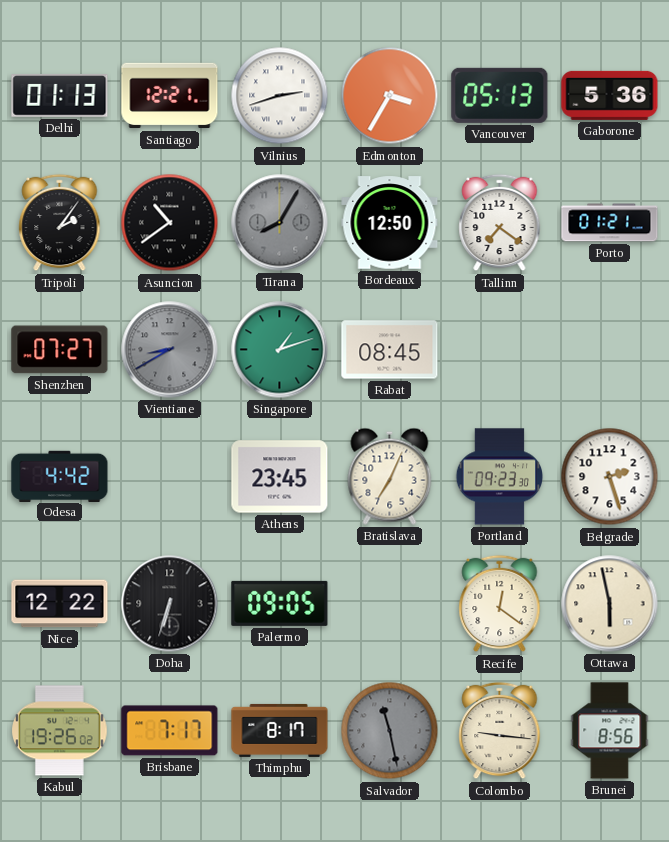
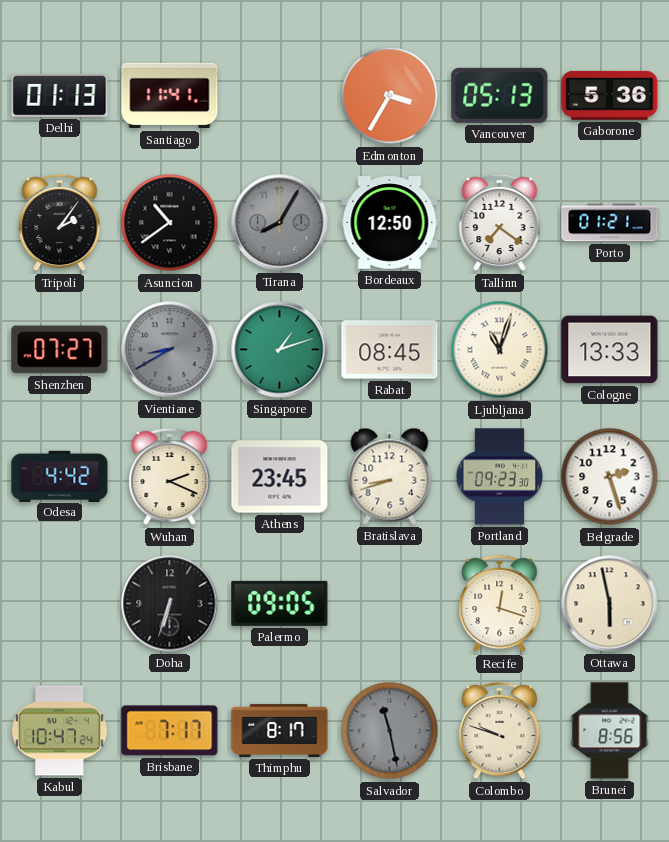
Santiago: 12:21 -> 11:41 (170, 96)
Vilnius: 2:42 -> none (280, 96)
Ljubljana: none -> 11:03 (500, 350)
Cologne: none -> 13:33 (610, 350)
Wuhan: none -> 2:19 (170, 477)
Bratislava: 7:04 -> 8:42 (390, 476)
Nice: 12:22 -> none (60, 604)
Recife: 12:21 -> 12:18 (500, 604)
Kabul: 19:26 -> 10:47 (60, 731)
Colombo: 9:16 -> 9:48 (500, 731)
